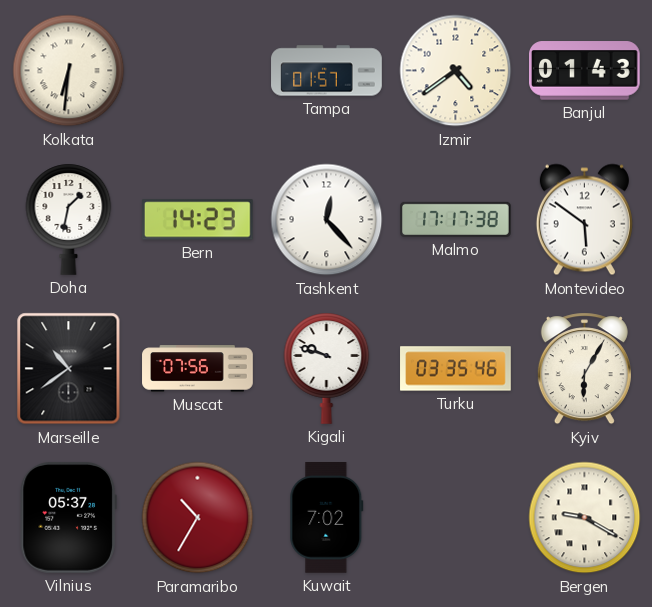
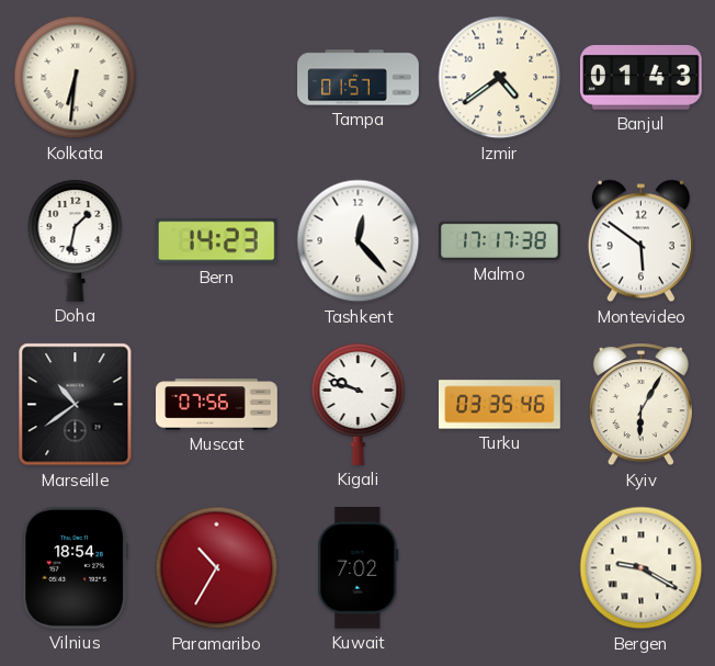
Vilnius: 05:37 -> 18:54 (75, 567)
